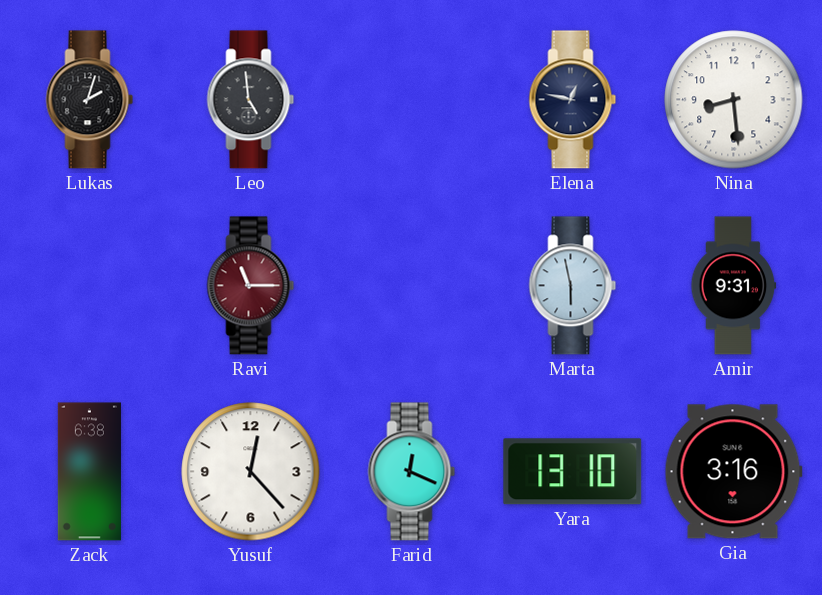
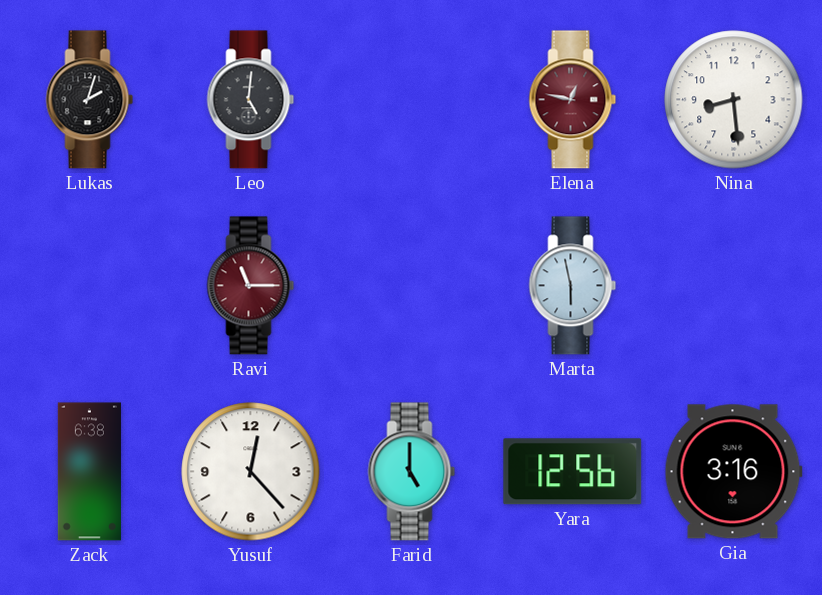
Leo: 4:59 -> 5:01 (251, 100)
Elena dial: navy -> burgundy (573, 100)
Amir: 9:31 -> none (734, 286)
Farid: 12:19 -> 5:00 (412, 472)
Yara: 13:10 -> 12:56 (573, 472)
